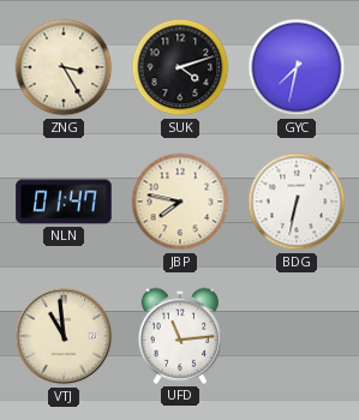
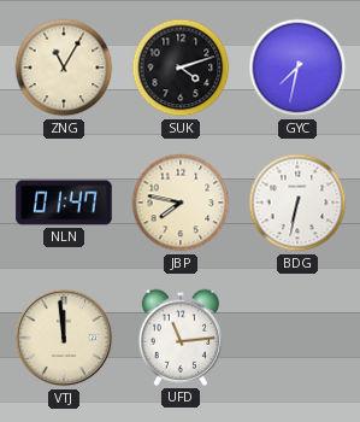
ZNG: 3:25 -> 11:05 (64, 68)
VTJ: 10:59 -> 11:59 (64, 338)
